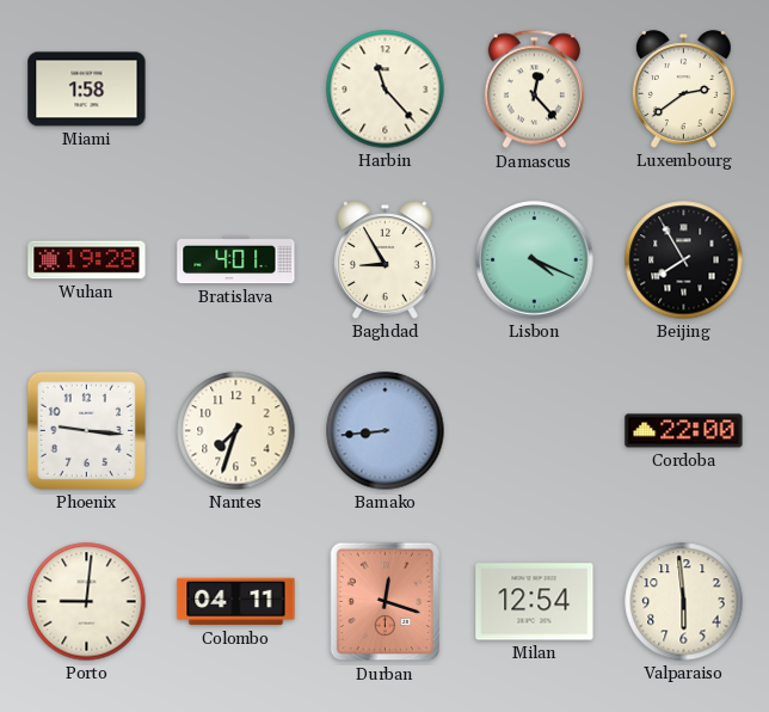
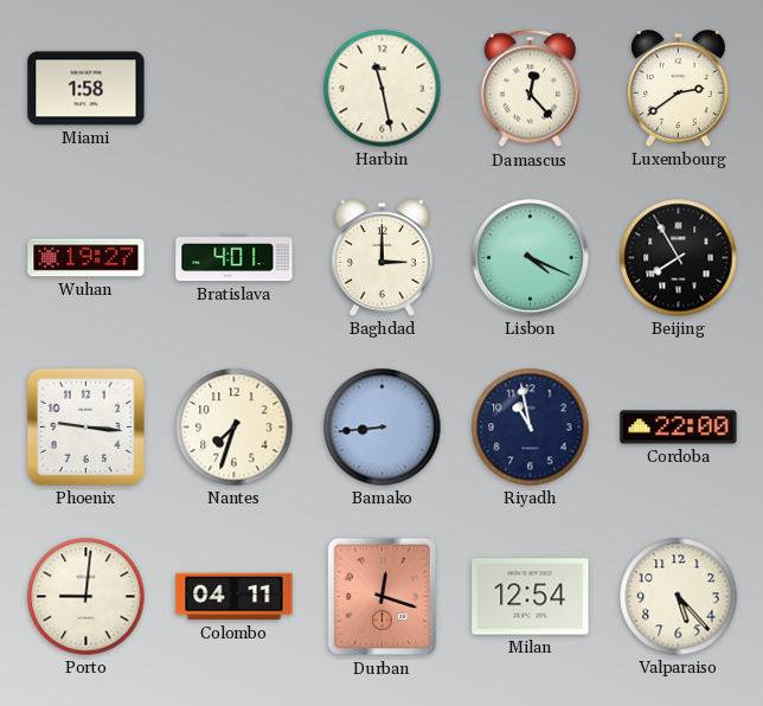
Harbin: 11:23 -> 11:28 (383, 89)
Wuhan: 19:28 -> 19:27 (86, 258)
Baghdad: 8:55 -> 3:00 (381, 258)
Riyadh: none -> 10:58 (531, 428)
Valparaiso: 5:59 -> 5:23 (679, 597)
